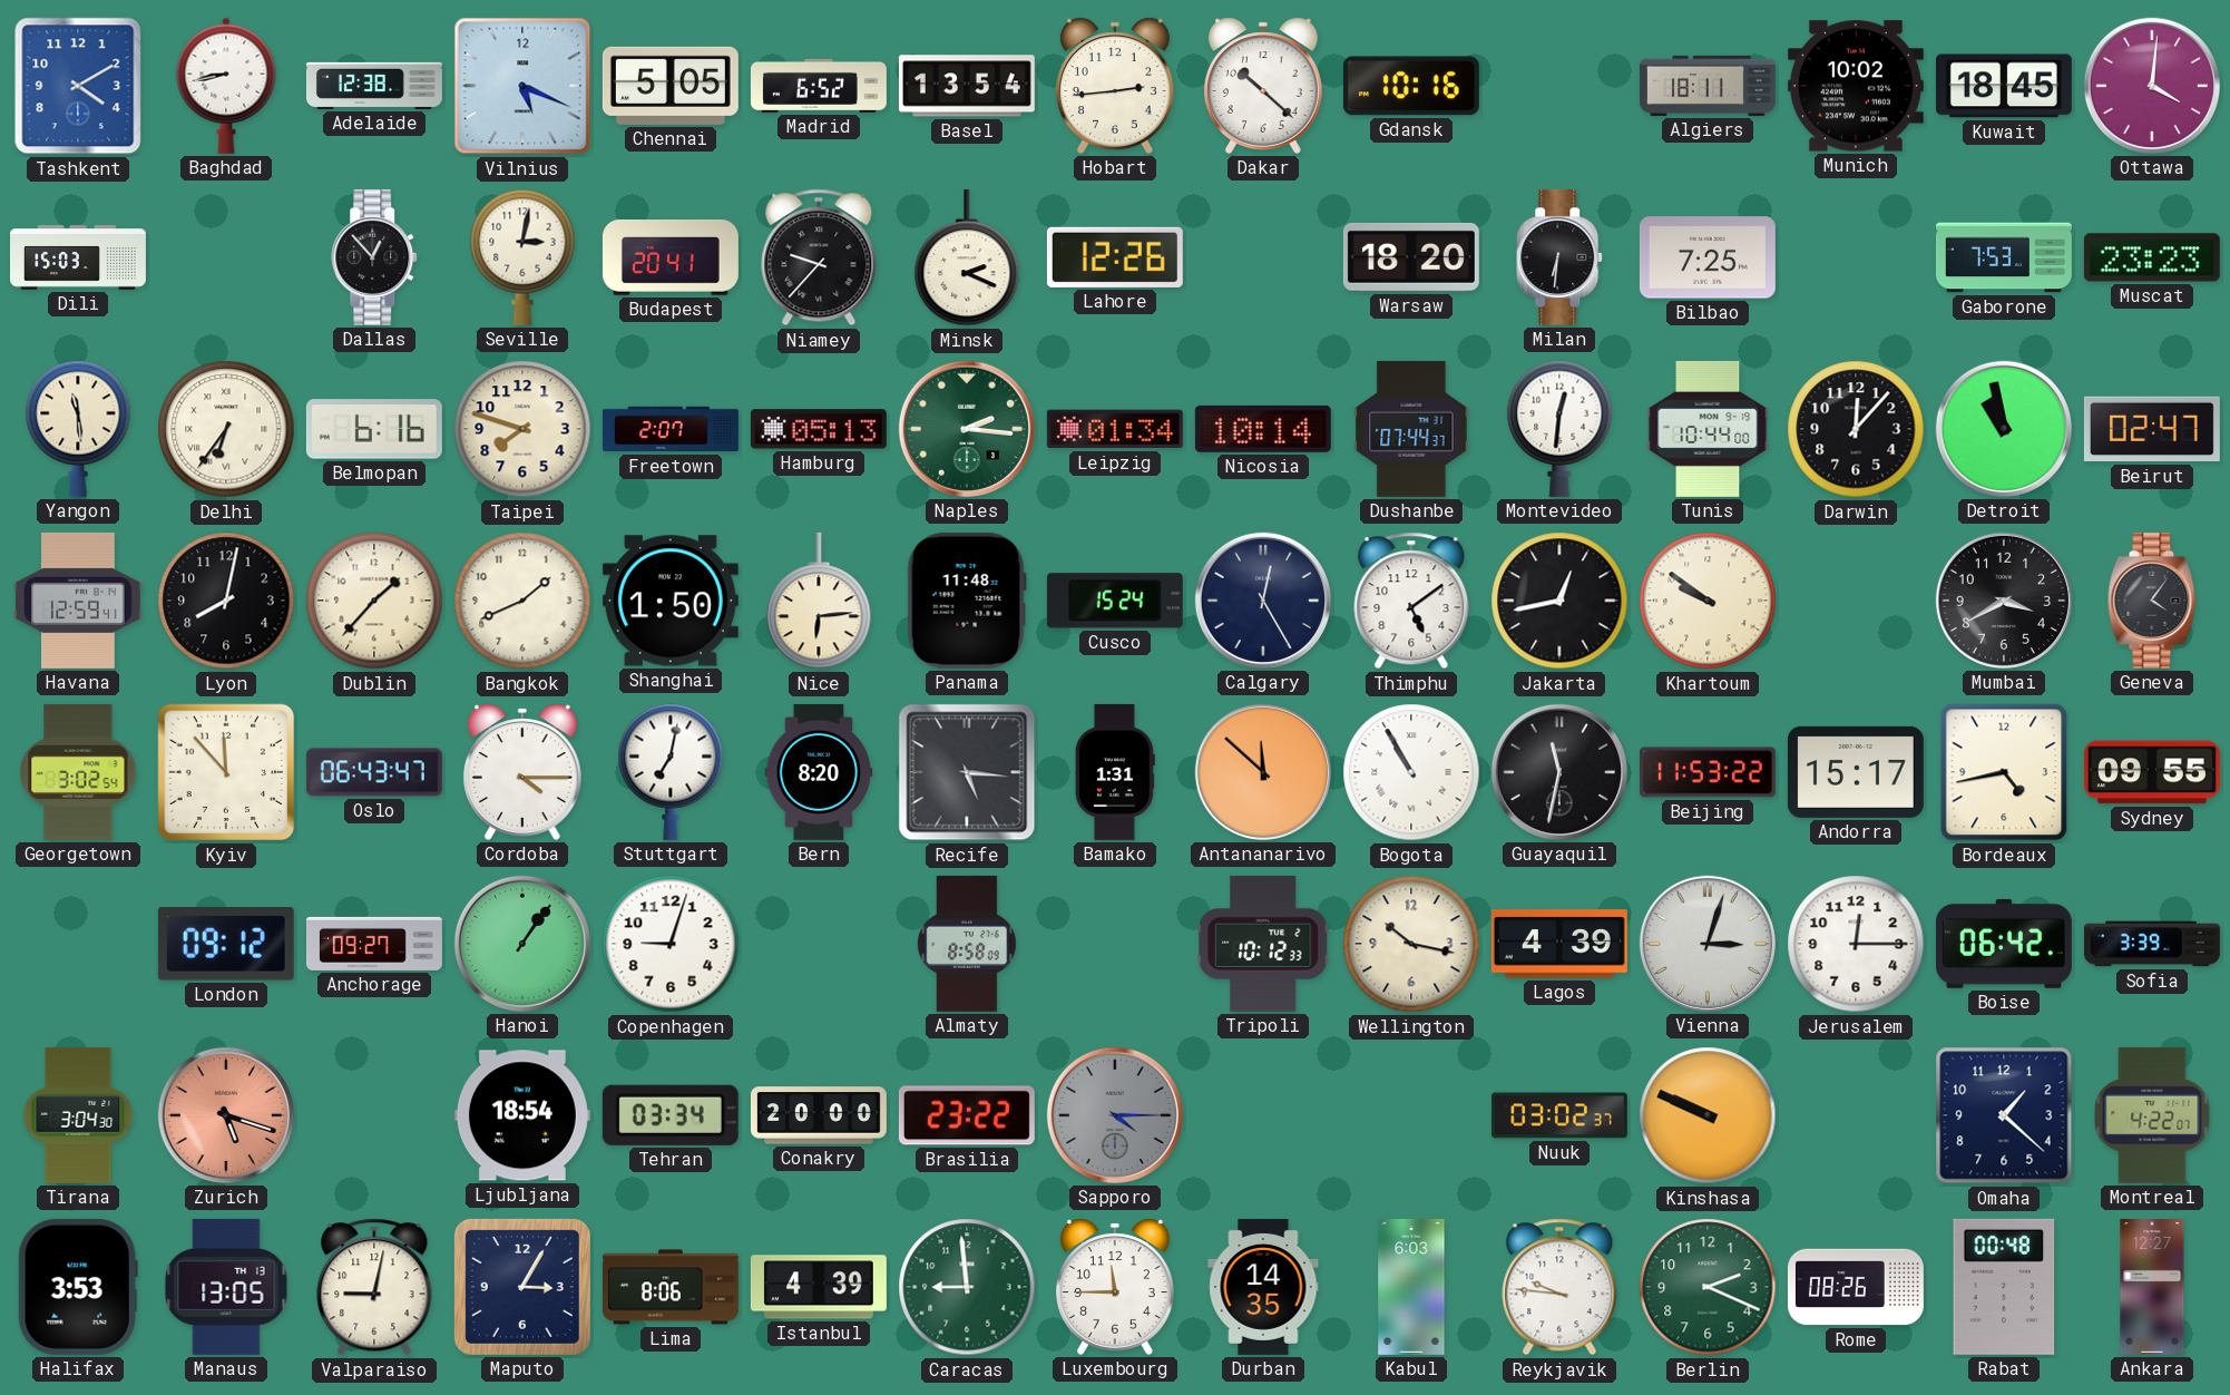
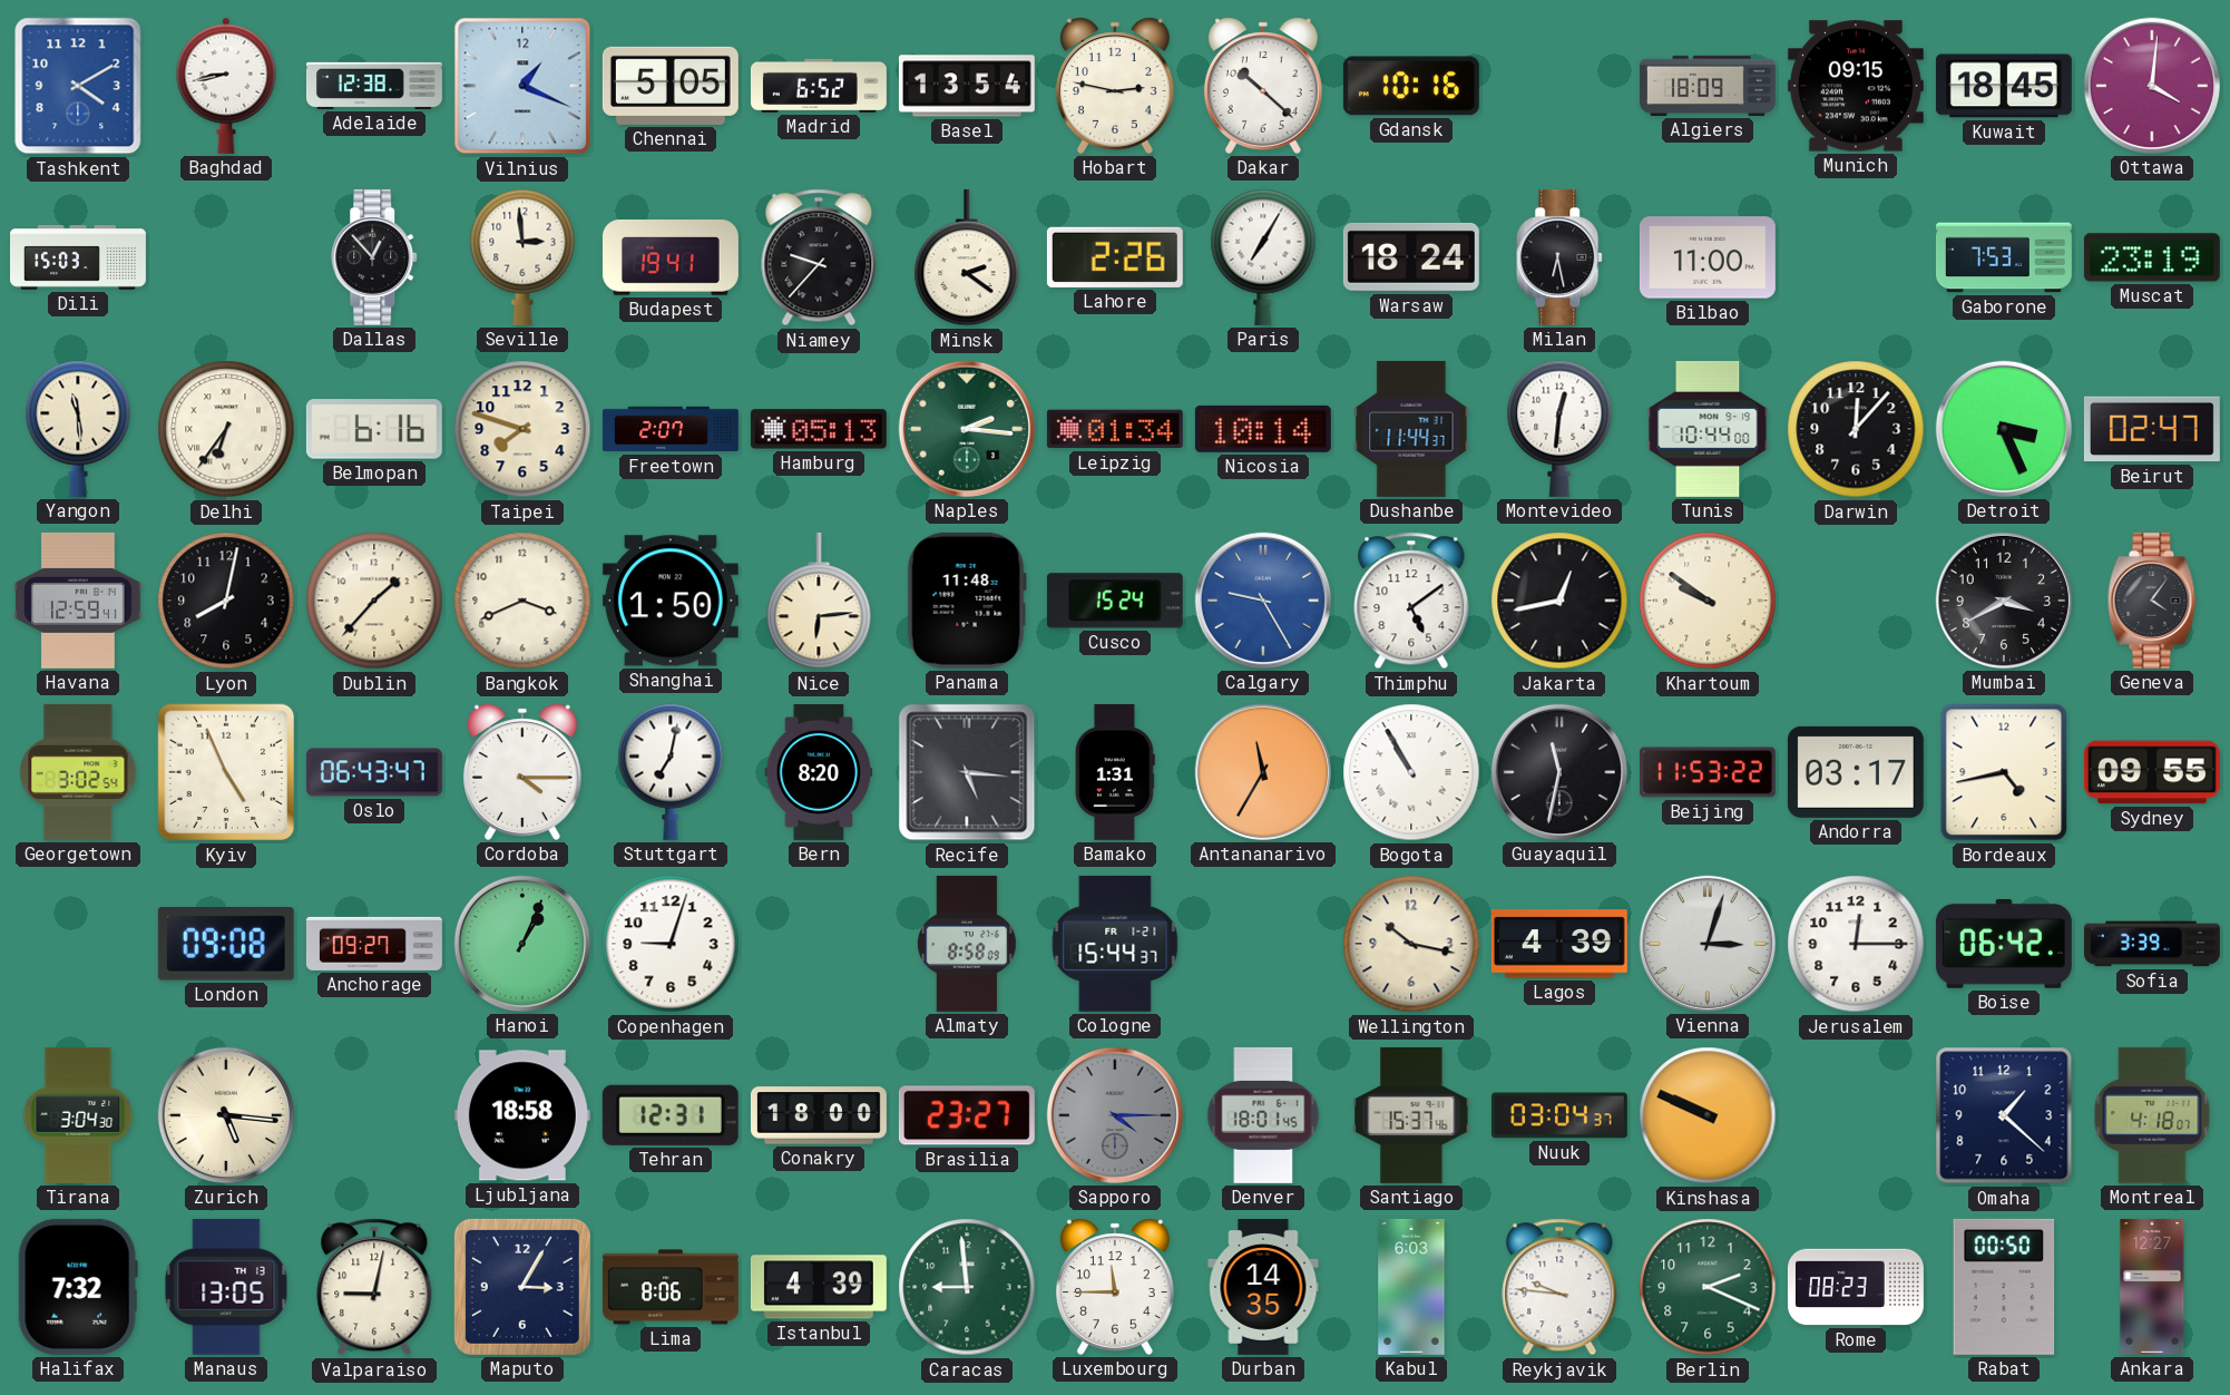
Vilnius: 5:19 -> 1:19 (522, 86)
Hobart: 2:44 -> 2:47 (1115, 86)
Algiers: 18:11 -> 18:09 (1708, 86)
Munich: 10:02 -> 09:15 (1856, 86)
Seville: 3:02 -> 2:59 (522, 257)
Budapest: 20:41 -> 19:41 (671, 258)
Minsk: 2:19 -> 2:21 (967, 257)
Lahore: 12:26 -> 2:26 (1115, 257)
Paris: none -> 7:05 (1263, 257)
Warsaw: 18:20 -> 18:24 (1411, 257)
Milan: 6:31 -> 6:28 (1561, 257)
Bilbao: 7:25 -> 11:00 (1708, 257)
Muscat: 23:23 -> 23:19 (2152, 257)
Dushanbe: 07:44 -> 11:44 (1411, 429)
Detroit: 10:58 -> 3:26 (2004, 429)
Bangkok: 1:41 -> 3:41 (522, 601)
Calgary: 12:25 -> 9:25 (1263, 601)
Calgary dial: navy -> blue (1263, 601)
Kyiv: 11:53 -> 4:56 (226, 772)
Antananarivo: 11:52 -> 11:35 (1263, 772)
Andorra: 15:17 -> 03:17 (1856, 772)
London: 09:12 -> 09:08 (226, 945)
Hanoi: 1:06 -> 1:04 (522, 944)
Cologne: none -> 15:44 (1115, 944)
Tripoli: 10:12 -> none (1263, 944)
Zurich: 5:18 -> 5:16 (226, 1115)
Zurich dial: salmon -> cream (226, 1115)
Ljubljana: 18:54 -> 18:58 (522, 1115)
Tehran: 03:34 -> 12:31 (671, 1115)
Conakry: 20:00 -> 18:00 (819, 1115)
Brasilia: 23:22 -> 23:27 (967, 1115)
Denver: none -> 18:01 (1263, 1115)
Santiago: none -> 15:37 (1411, 1115)
Nuuk: 03:02 -> 03:04 (1559, 1115)
Montreal: 4:22 -> 4:18 (2152, 1115)
Halifax: 3:53 -> 7:32 (78, 1287)
Rome: 08:26 -> 08:23 (1856, 1287)
Rabat: 00:48 -> 00:50 (2004, 1287)
